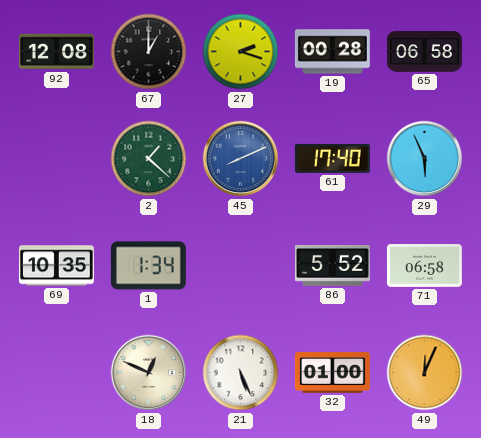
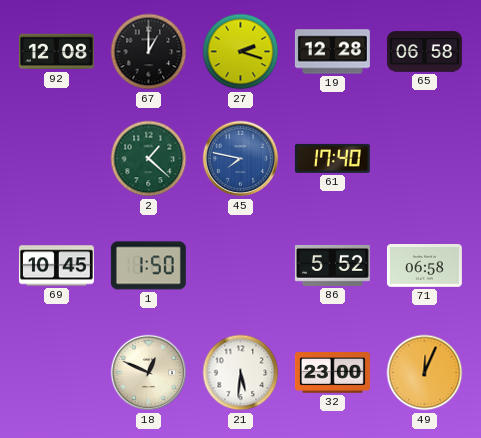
19: 00:28 -> 12:28 (332, 52)
45: 8:11 -> 7:47 (241, 159)
29: 5:56 -> none (425, 159)
69: 10:35 -> 10:45 (56, 266)
1: 1:34 -> 1:50 (148, 266)
21: 5:26 -> 5:31 (241, 373)
32: 01:00 -> 23:00 (332, 373)
